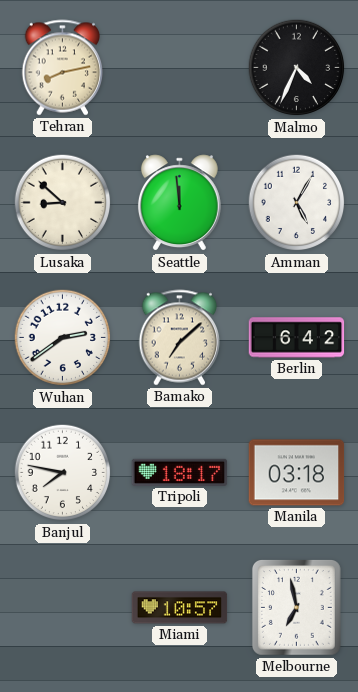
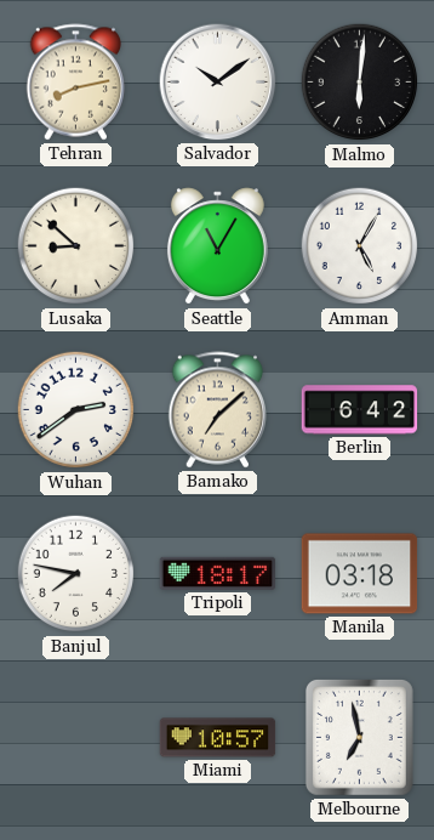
Salvador: none -> 10:09 (218, 83)
Malmo: 4:34 -> 6:01 (360, 83)
Seattle: 11:59 -> 11:05 (217, 246)
